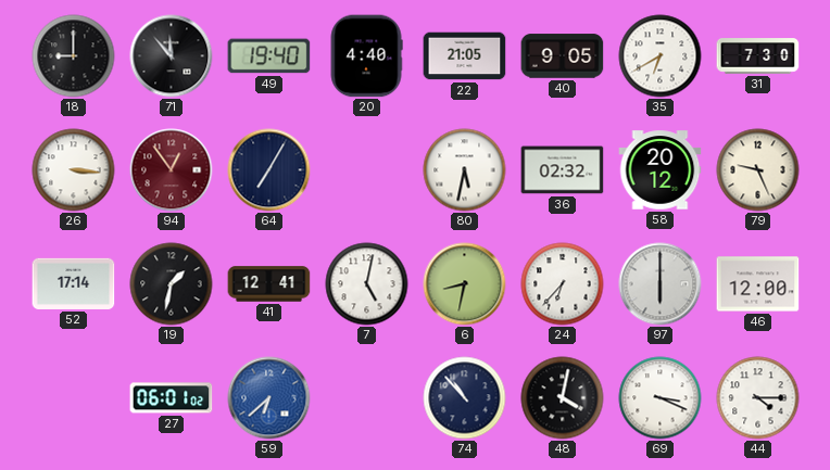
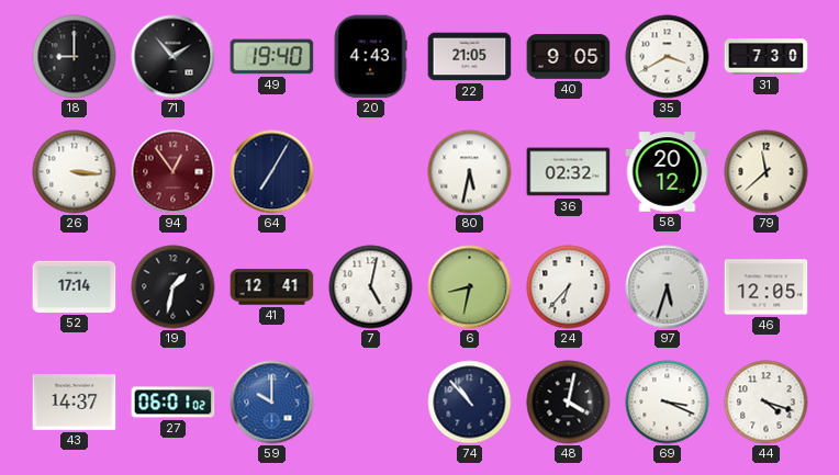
71: 11:53 -> 1:53 (174, 57)
20: 4:40 -> 4:43 (370, 57)
35: 6:40 -> 3:40 (668, 57)
79: 9:26 -> 11:38 (767, 172)
97: 6:00 -> 5:33 (668, 287)
46: 12:00 -> 12:05 (767, 287)
43: none -> 14:37 (75, 403)
59: 6:38 -> 10:00 (272, 403)
44: 4:15 -> 4:18 (767, 403)
